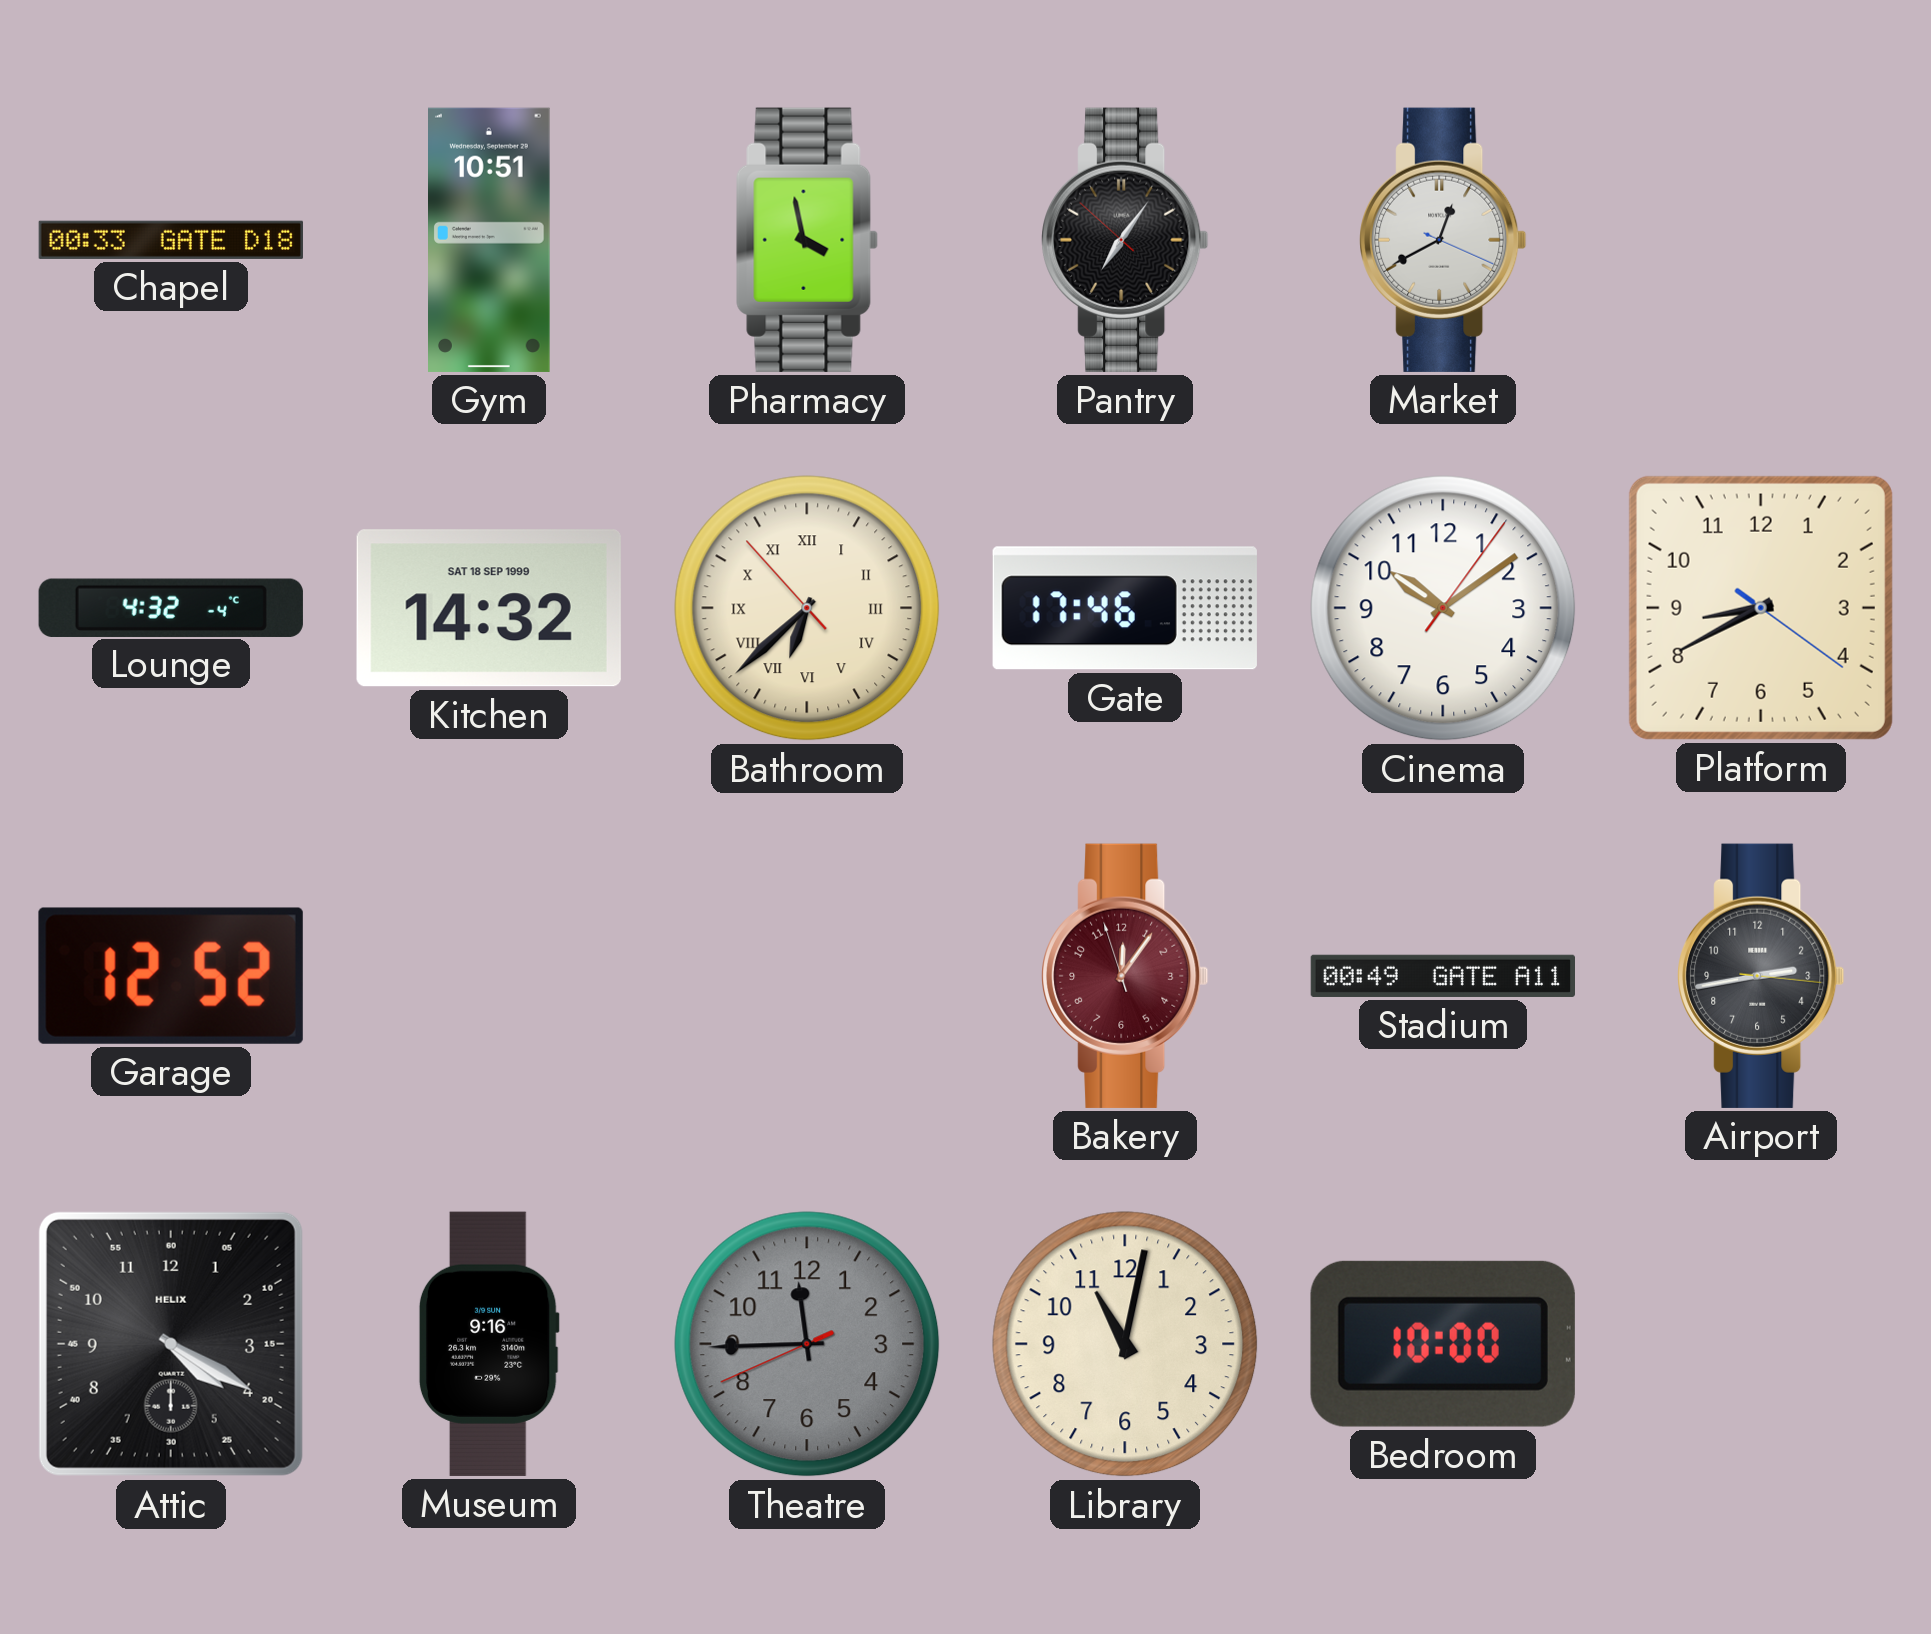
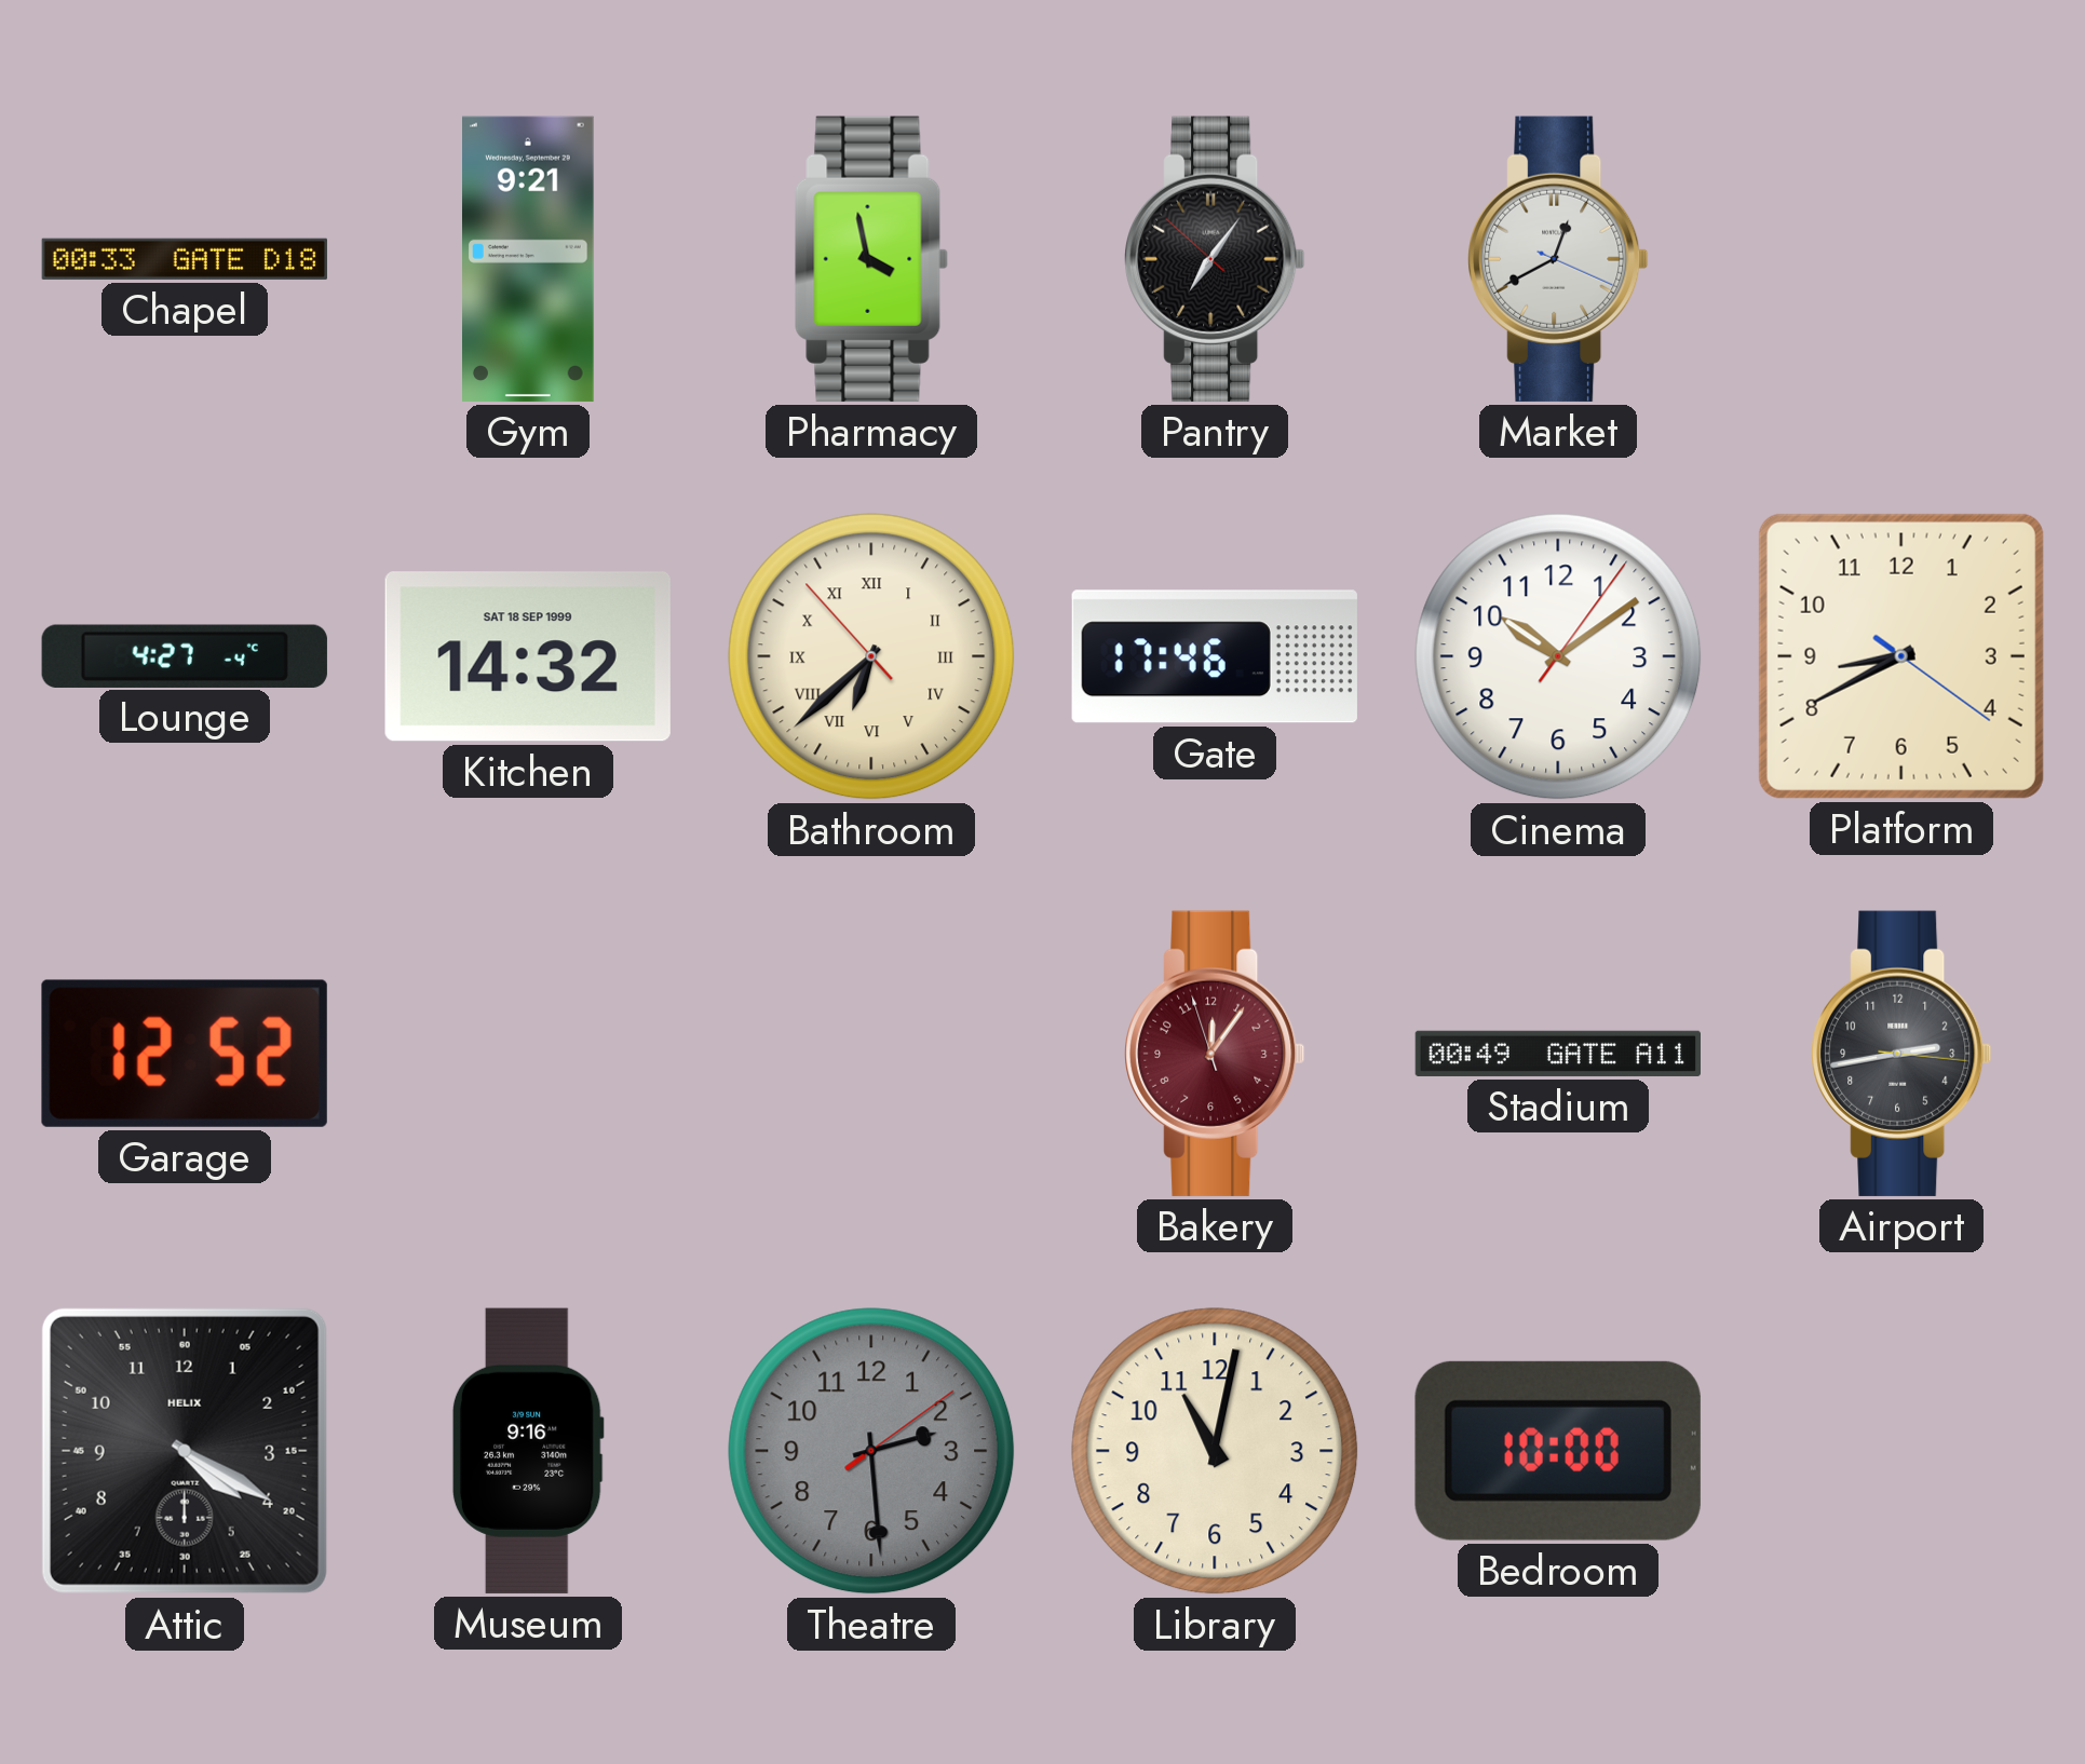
Gym: 10:51 -> 9:21 (529, 259)
Lounge: 4:32 -> 4:27 (185, 655)
Theatre: 11:44 -> 2:29 (871, 1451)
